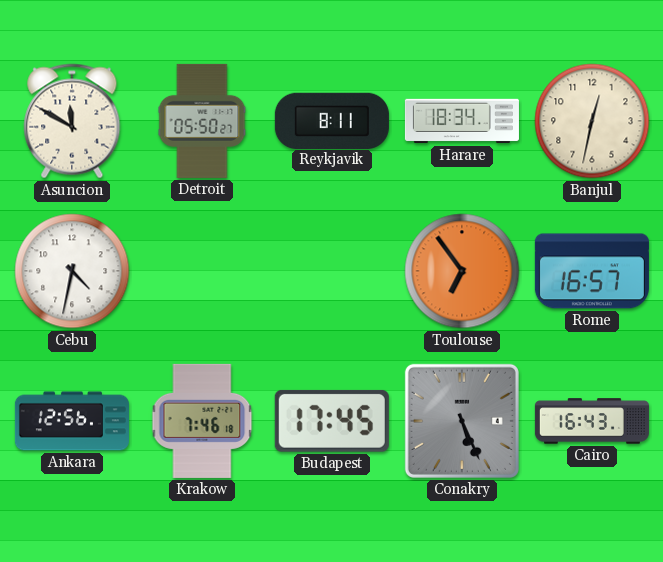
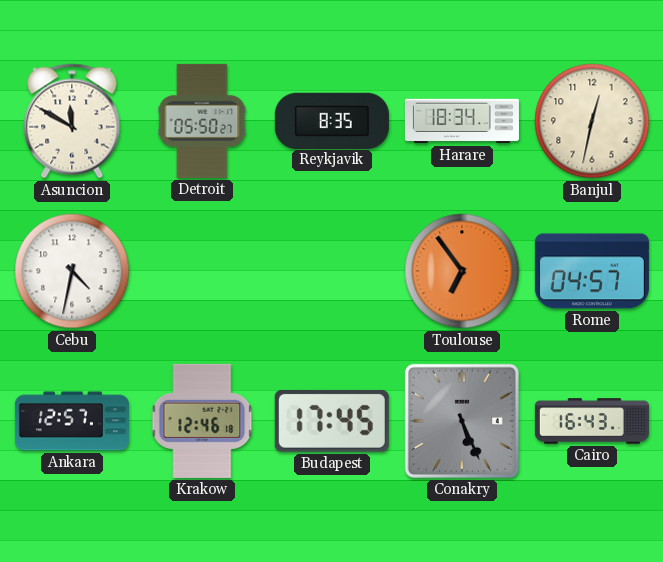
Reykjavik: 8:11 -> 8:35 (332, 120)
Rome: 16:57 -> 04:57 (592, 271)
Ankara: 12:56 -> 12:57 (72, 421)
Krakow: 7:46 -> 12:46 (202, 421)
